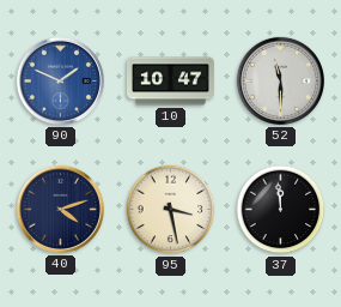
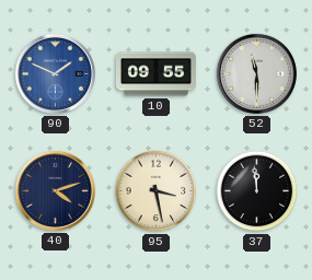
10: 10:47 -> 09:55 (155, 74)
